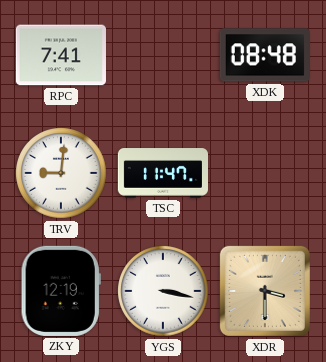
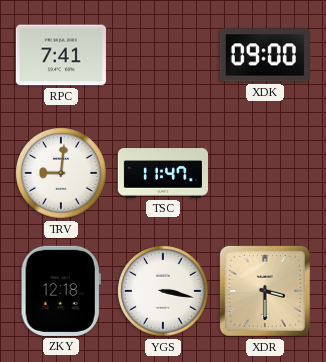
XDK: 08:48 -> 09:00 (265, 55)
ZKY: 12:19 -> 12:18 (61, 291)
